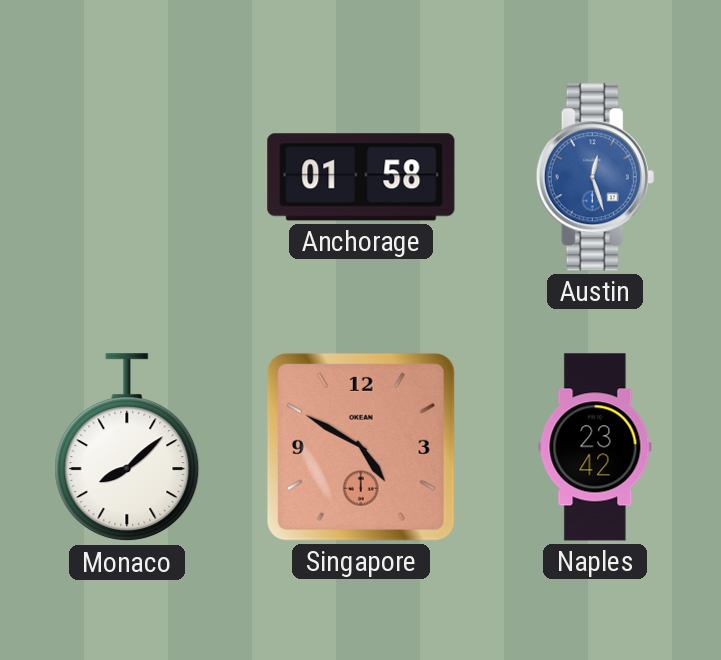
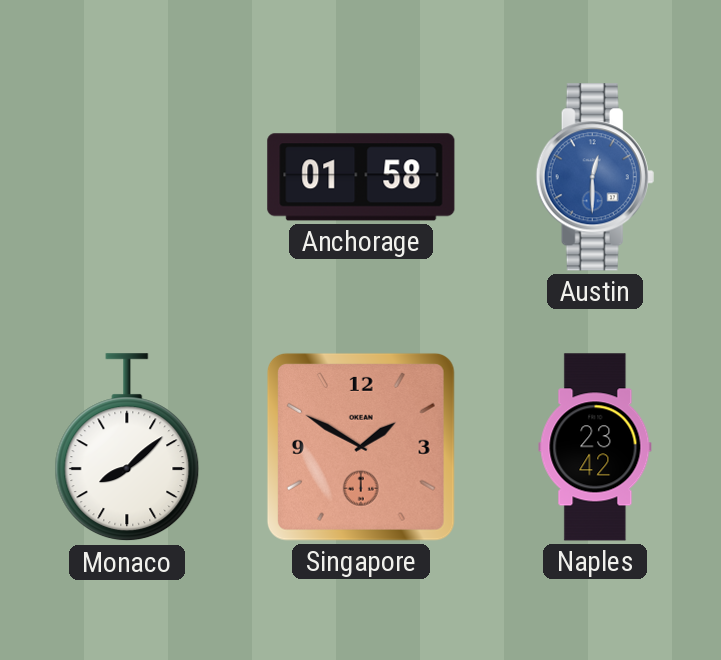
Austin: 12:27 -> 12:30 (595, 177)
Singapore: 4:50 -> 1:50 (361, 447)
